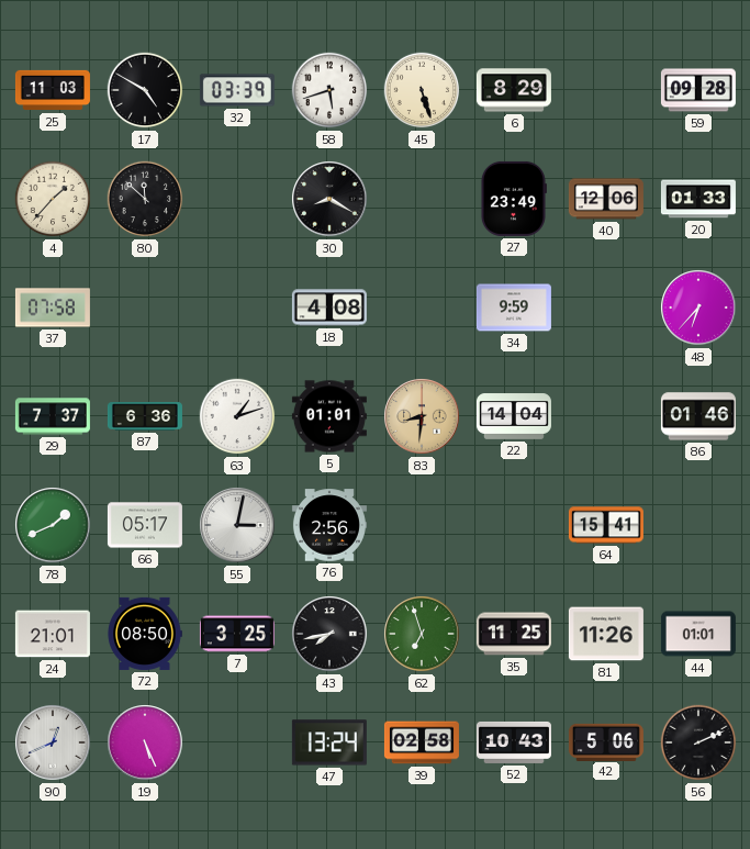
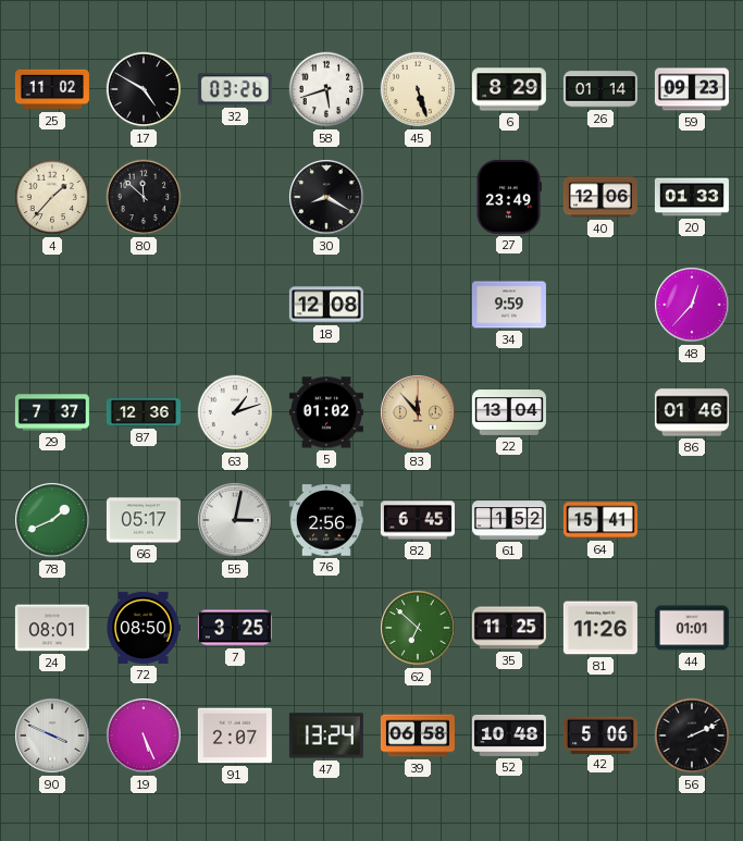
25: 11:03 -> 11:02 (52, 89)
32: 03:39 -> 03:26 (235, 89)
26: none -> 01:14 (600, 89)
59: 09:28 -> 09:23 (692, 89)
37: 07:58 -> none (53, 308)
18: 4:08 -> 12:08 (326, 305)
48: 6:37 -> 12:37 (692, 305)
87: 6:36 -> 12:36 (144, 412)
5: 01:01 -> 01:02 (326, 412)
83: 8:31 -> 11:53 (418, 412)
22: 14:04 -> 13:04 (509, 412)
82: none -> 6:45 (418, 520)
61: none -> 1:52 (509, 520)
24: 21:01 -> 08:01 (52, 628)
43: 7:43 -> none (329, 634)
62: 6:57 -> 6:52 (418, 628)
90: 12:41 -> 3:49 (52, 735)
91: none -> 2:07 (235, 735)
39: 02:58 -> 06:58 (418, 735)
52: 10:43 -> 10:48 (509, 735)
